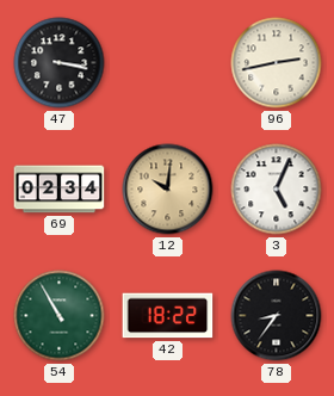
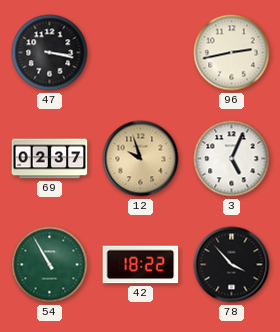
69: 02:34 -> 02:37 (50, 159)
12: 10:01 -> 9:57 (141, 159)
78: 8:36 -> 3:53 (232, 265)
